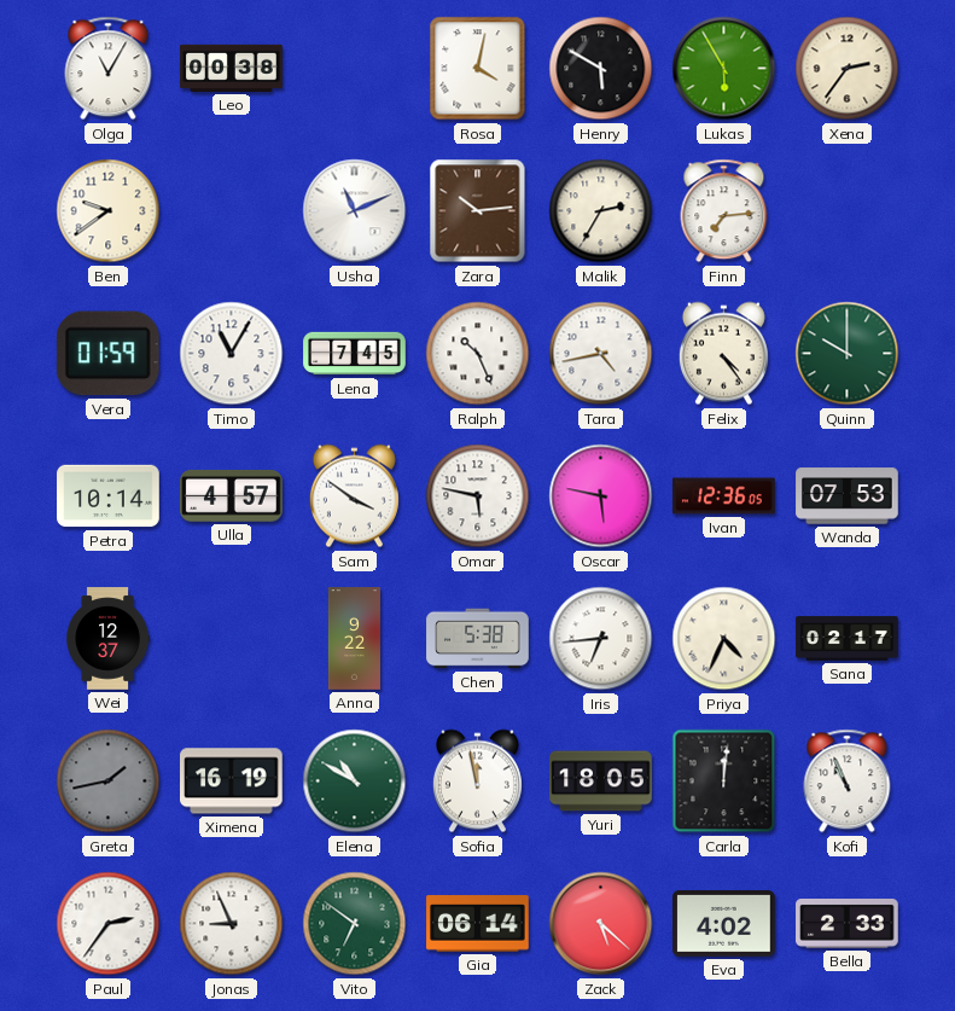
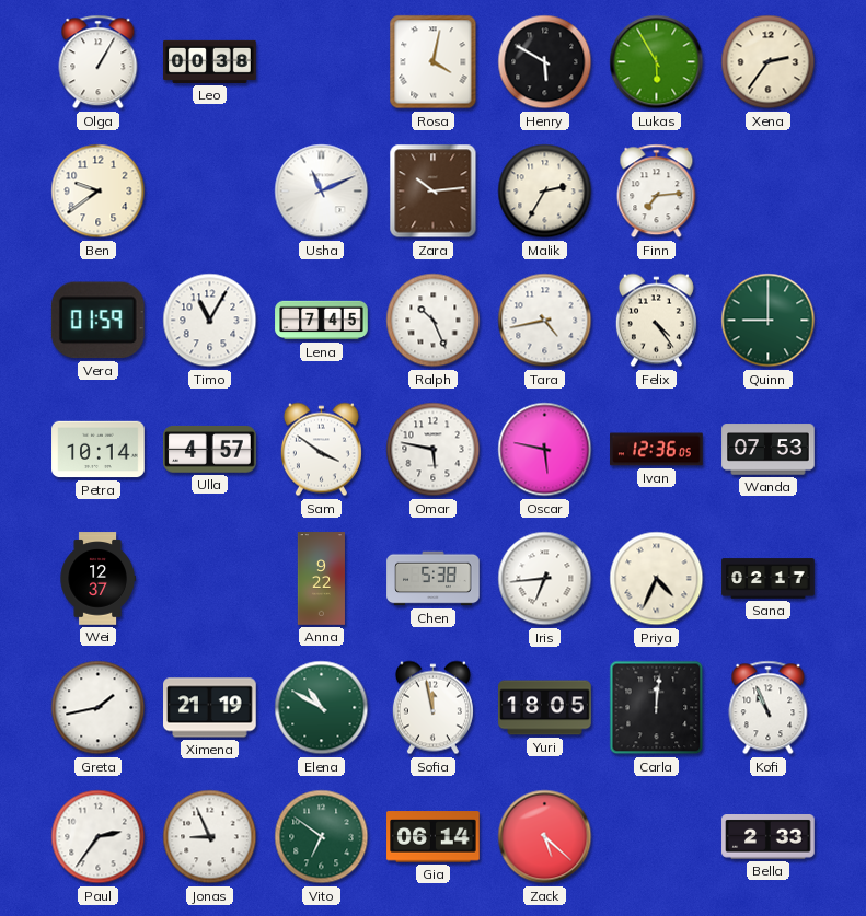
Olga: 11:05 -> 1:05 (99, 62)
Quinn: 10:00 -> 9:00 (769, 321)
Greta dial: grey -> white (99, 708)
Ximena: 16:19 -> 21:19 (210, 708)
Eva: 4:02 -> none (724, 924)
